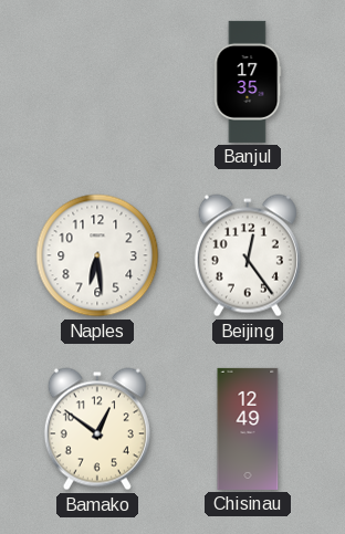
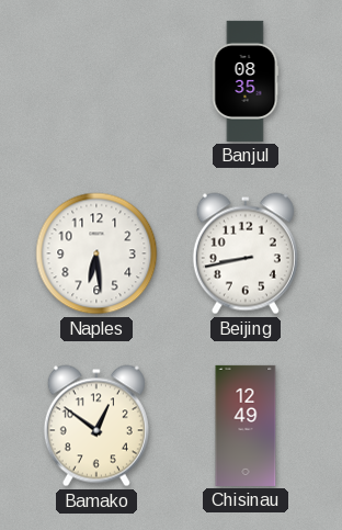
Banjul: 17:35 -> 08:35 (246, 81)
Beijing: 12:24 -> 8:43 (246, 253)
